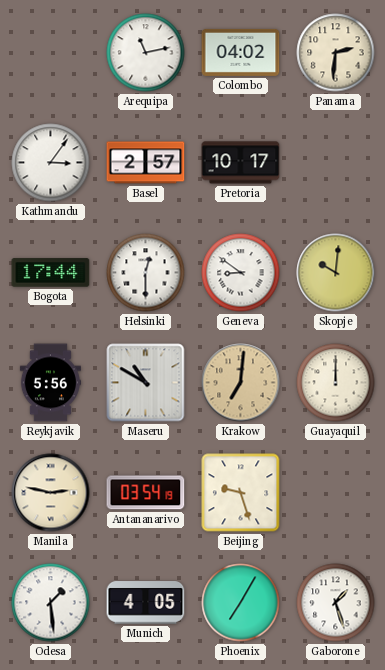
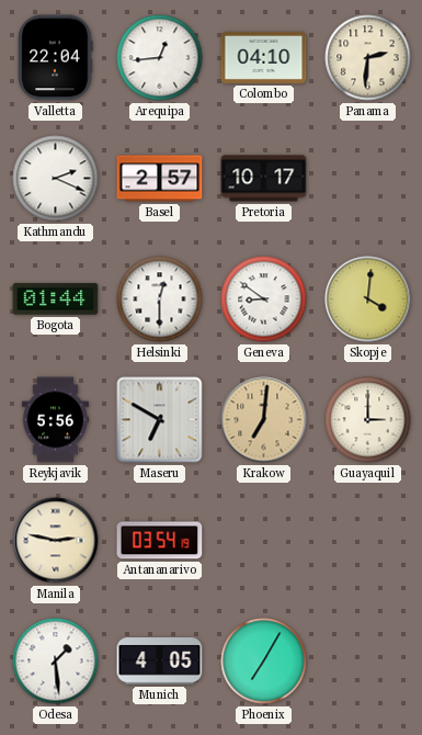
Valletta: none -> 22:04 (55, 58)
Arequipa: 11:13 -> 12:44 (160, 58)
Colombo: 04:02 -> 04:10 (264, 57)
Kathmandu: 3:06 -> 2:19 (56, 179)
Bogota: 17:44 -> 01:44 (56, 299)
Skopje: 10:01 -> 4:01 (368, 299)
Maseru: 10:50 -> 6:50 (160, 420)
Guayaquil: 12:00 -> 3:00 (368, 420)
Beijing: 9:27 -> none (241, 493)
Gaborone: 1:27 -> none (336, 603)
